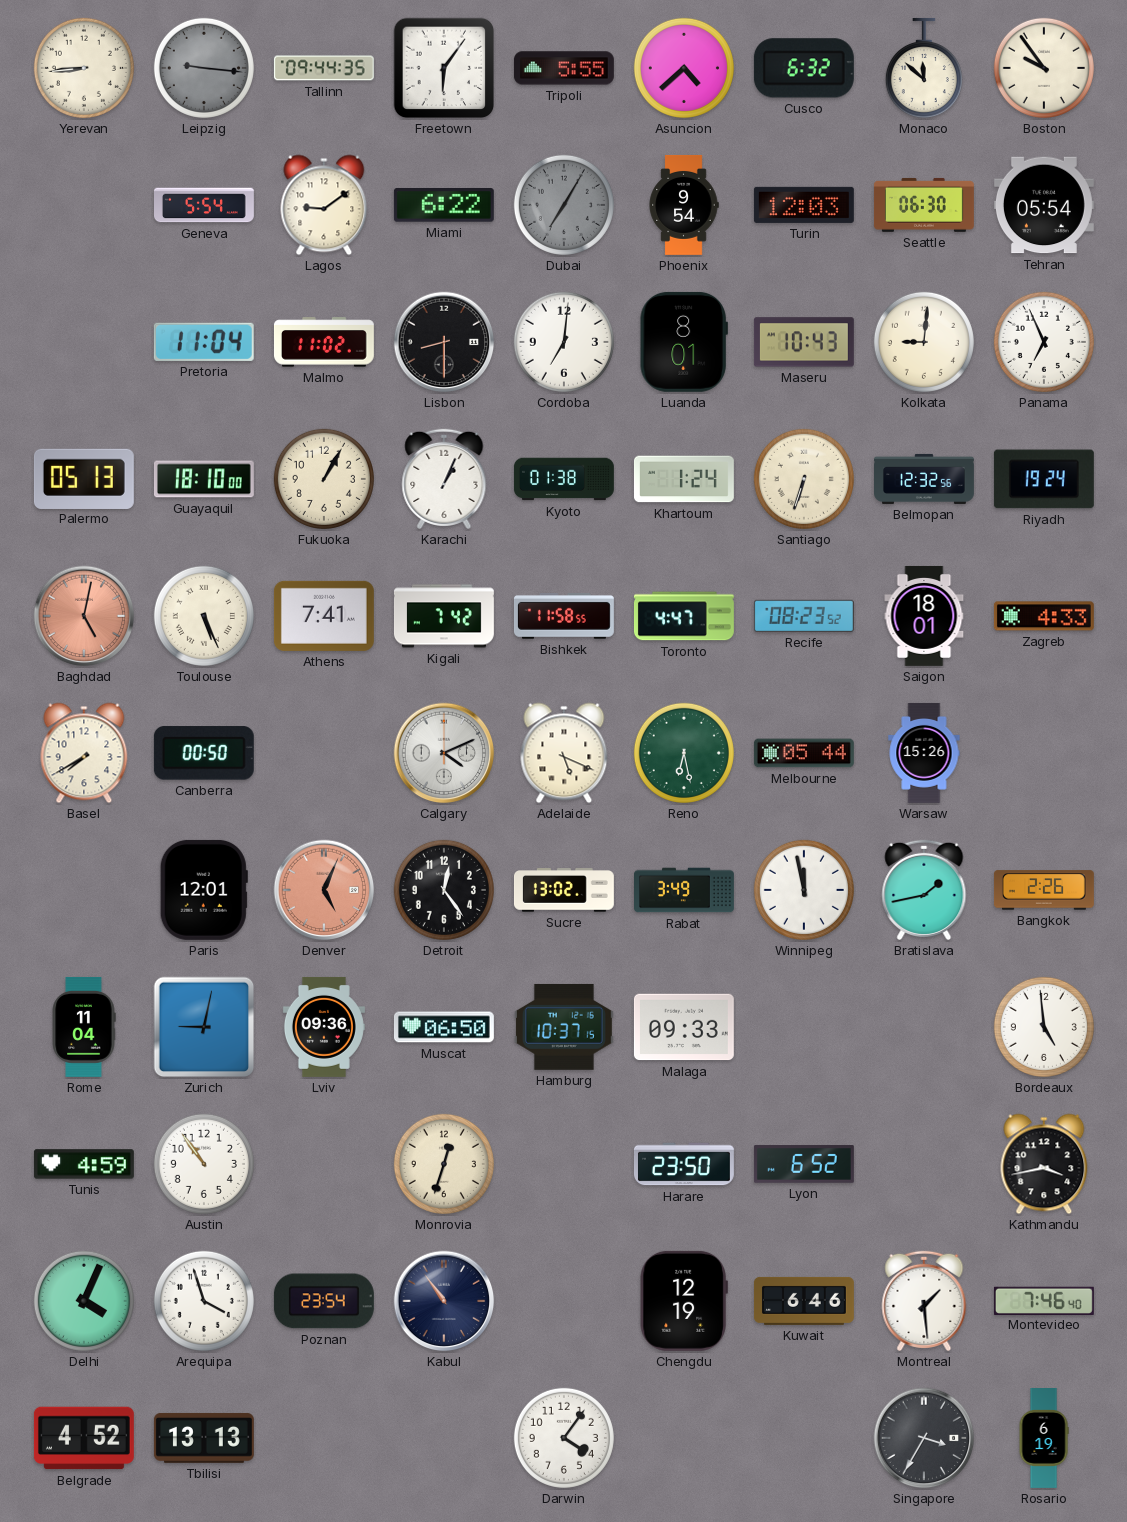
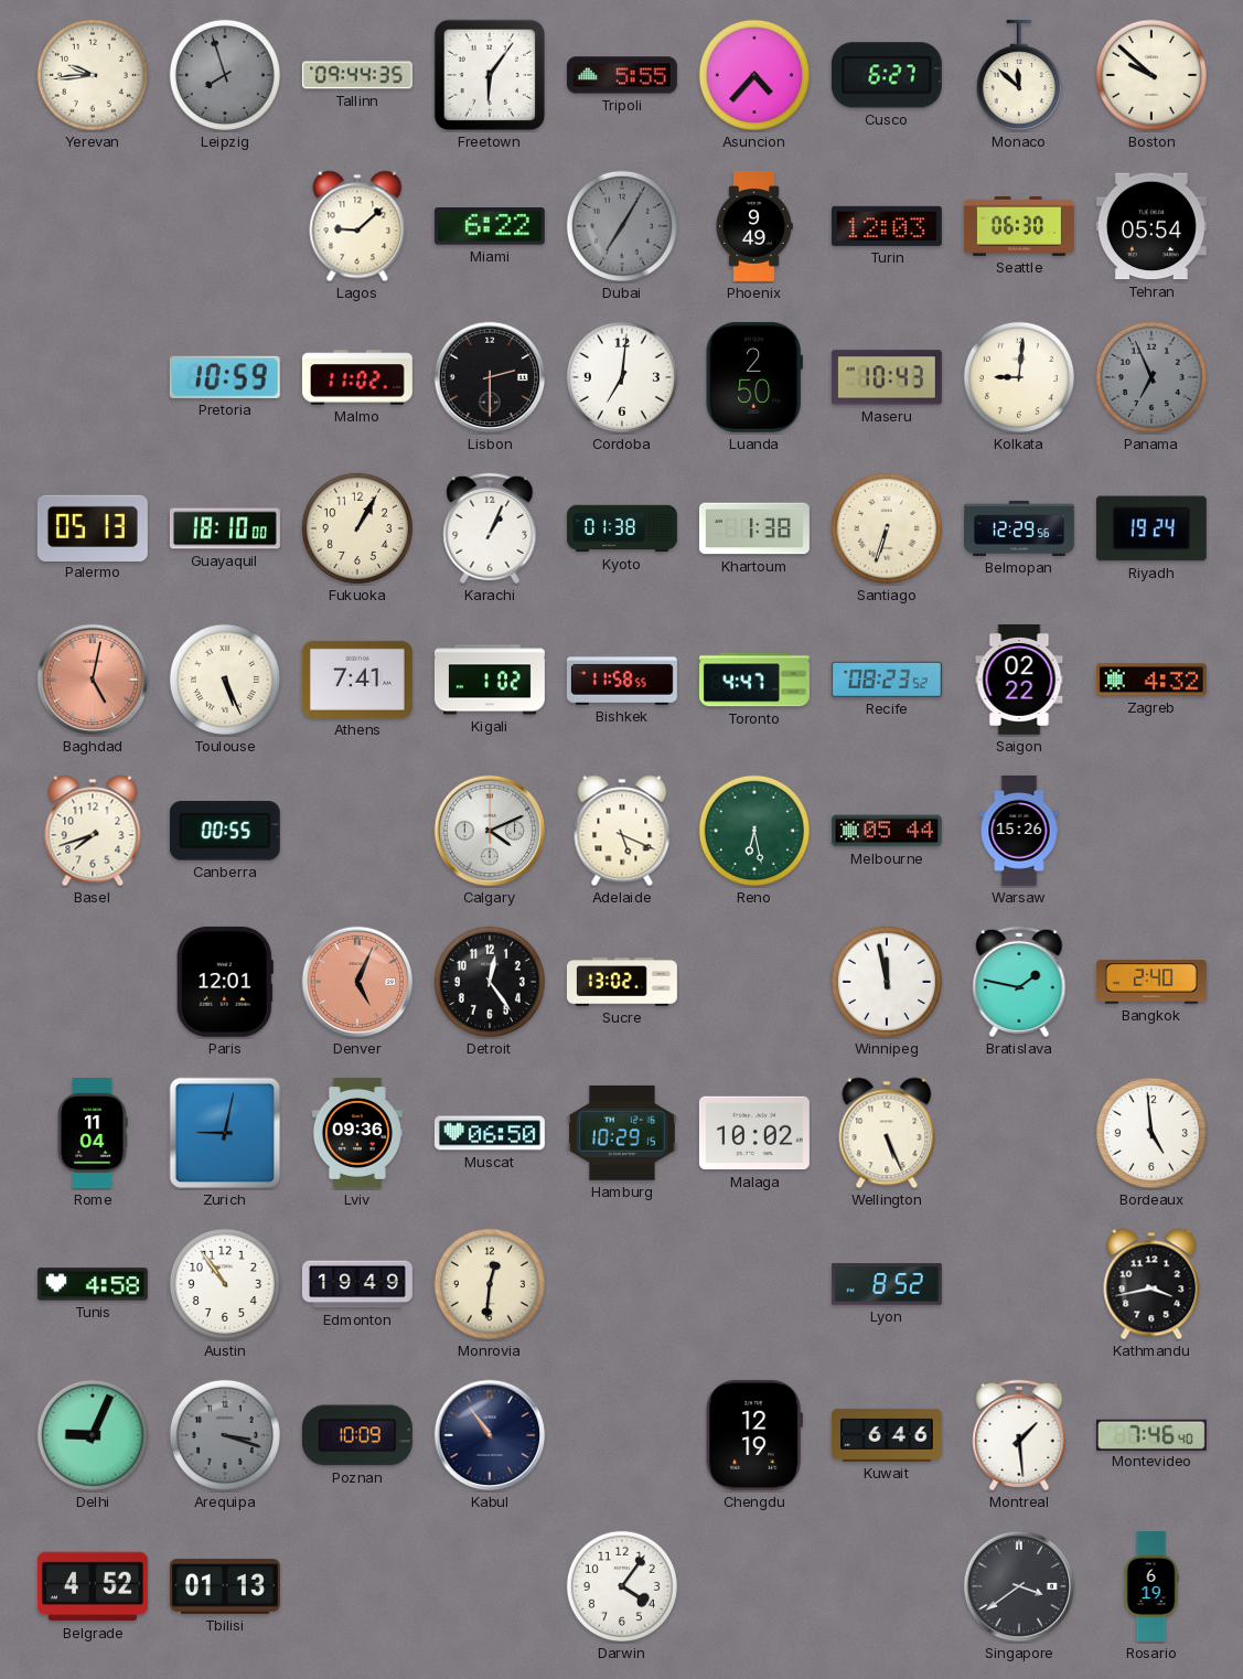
Yerevan: 8:44 -> 9:44 (93, 75)
Leipzig: 9:16 -> 7:57 (225, 75)
Asuncion: 4:38 -> 4:37 (754, 75)
Cusco: 6:32 -> 6:27 (887, 75)
Boston: 9:54 -> 9:52 (1151, 75)
Geneva: 5:54 -> none (205, 205)
Lagos: 9:09 -> 9:08 (357, 226)
Phoenix: 9:54 -> 9:49 (754, 226)
Pretoria: 11:04 -> 10:59 (225, 377)
Lisbon: 8:30 -> 2:30 (490, 377)
Luanda: 8:01 -> 2:50 (754, 377)
Panama dial: white -> grey (1151, 377)
Khartoum: 1:24 -> 1:38 (754, 528)
Belmopan: 12:32 -> 12:29 (1020, 528)
Kigali: 7:42 -> 1:02 (490, 680)
Saigon: 18:01 -> 02:22 (1019, 680)
Zagreb: 4:33 -> 4:32 (1151, 680)
Basel: 7:40 -> 7:42 (93, 831)
Canberra: 00:50 -> 00:55 (225, 831)
Rabat: 3:49 -> none (685, 890)
Bratislava: 1:43 -> 1:47 (1019, 982)
Bangkok: 2:26 -> 2:40 (1151, 982)
Hamburg: 10:37 -> 10:29 (622, 1133)
Malaga: 09:33 -> 10:02 (754, 1133)
Wellington: none -> 5:26 (887, 1133)
Tunis: 4:59 -> 4:58 (93, 1284)
Edmonton: none -> 19:49 (357, 1284)
Monrovia: 12:33 -> 12:31 (490, 1284)
Harare: 23:50 -> none (684, 1164)
Lyon: 6:52 -> 8:52 (887, 1284)
Delhi: 4:04 -> 9:04 (93, 1435)
Arequipa: 3:57 -> 3:18 (225, 1435)
Arequipa dial: white -> grey (225, 1435)
Poznan: 23:54 -> 10:09 (357, 1435)
Tbilisi: 13:13 -> 01:13 (225, 1586)
Singapore: 3:35 -> 3:39 (1019, 1586)
